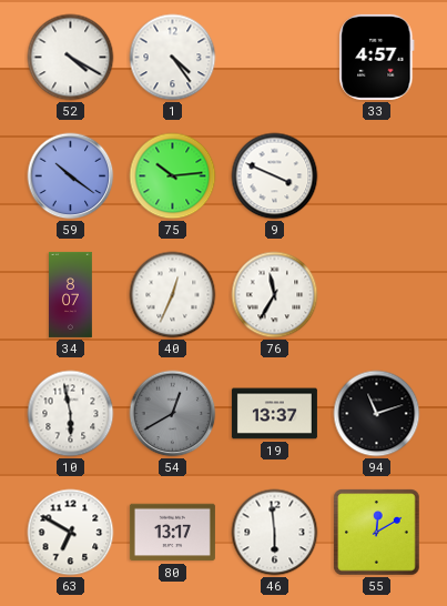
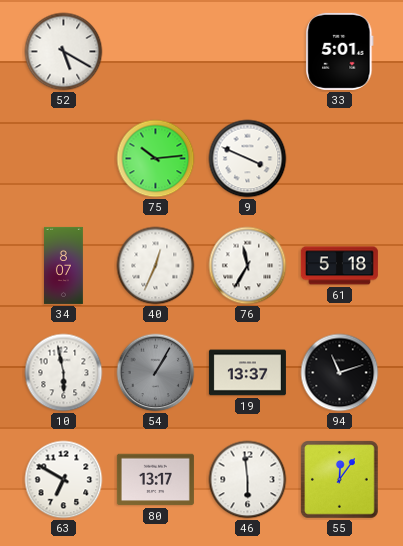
52: 4:20 -> 5:20 (64, 52)
1: 4:24 -> none (173, 58)
33: 4:57 -> 5:01 (340, 51)
59: 10:21 -> none (71, 176)
61: none -> 5:18 (339, 266)
54: 12:40 -> 1:05 (156, 373)
55: 12:10 -> 12:06 (340, 480)
